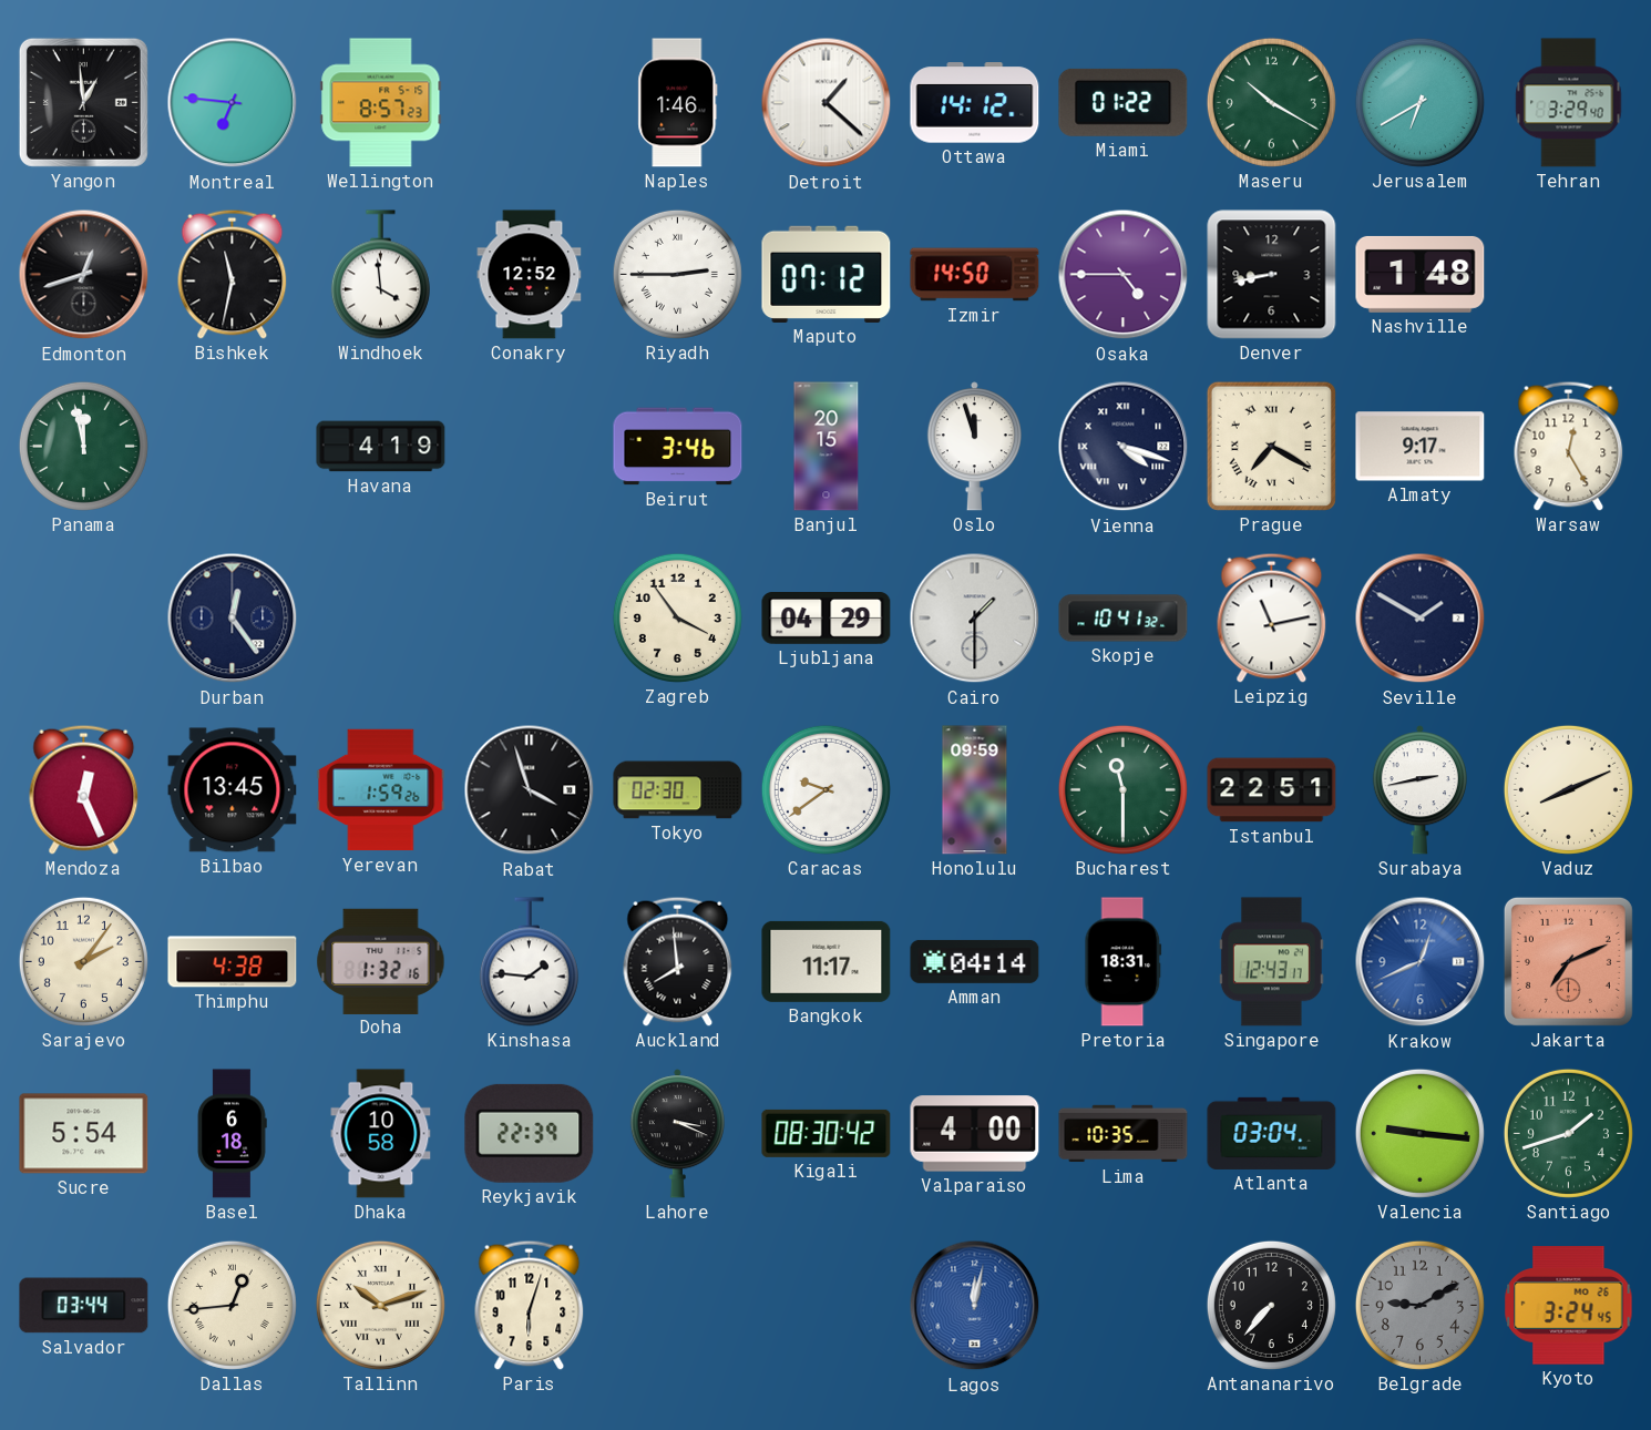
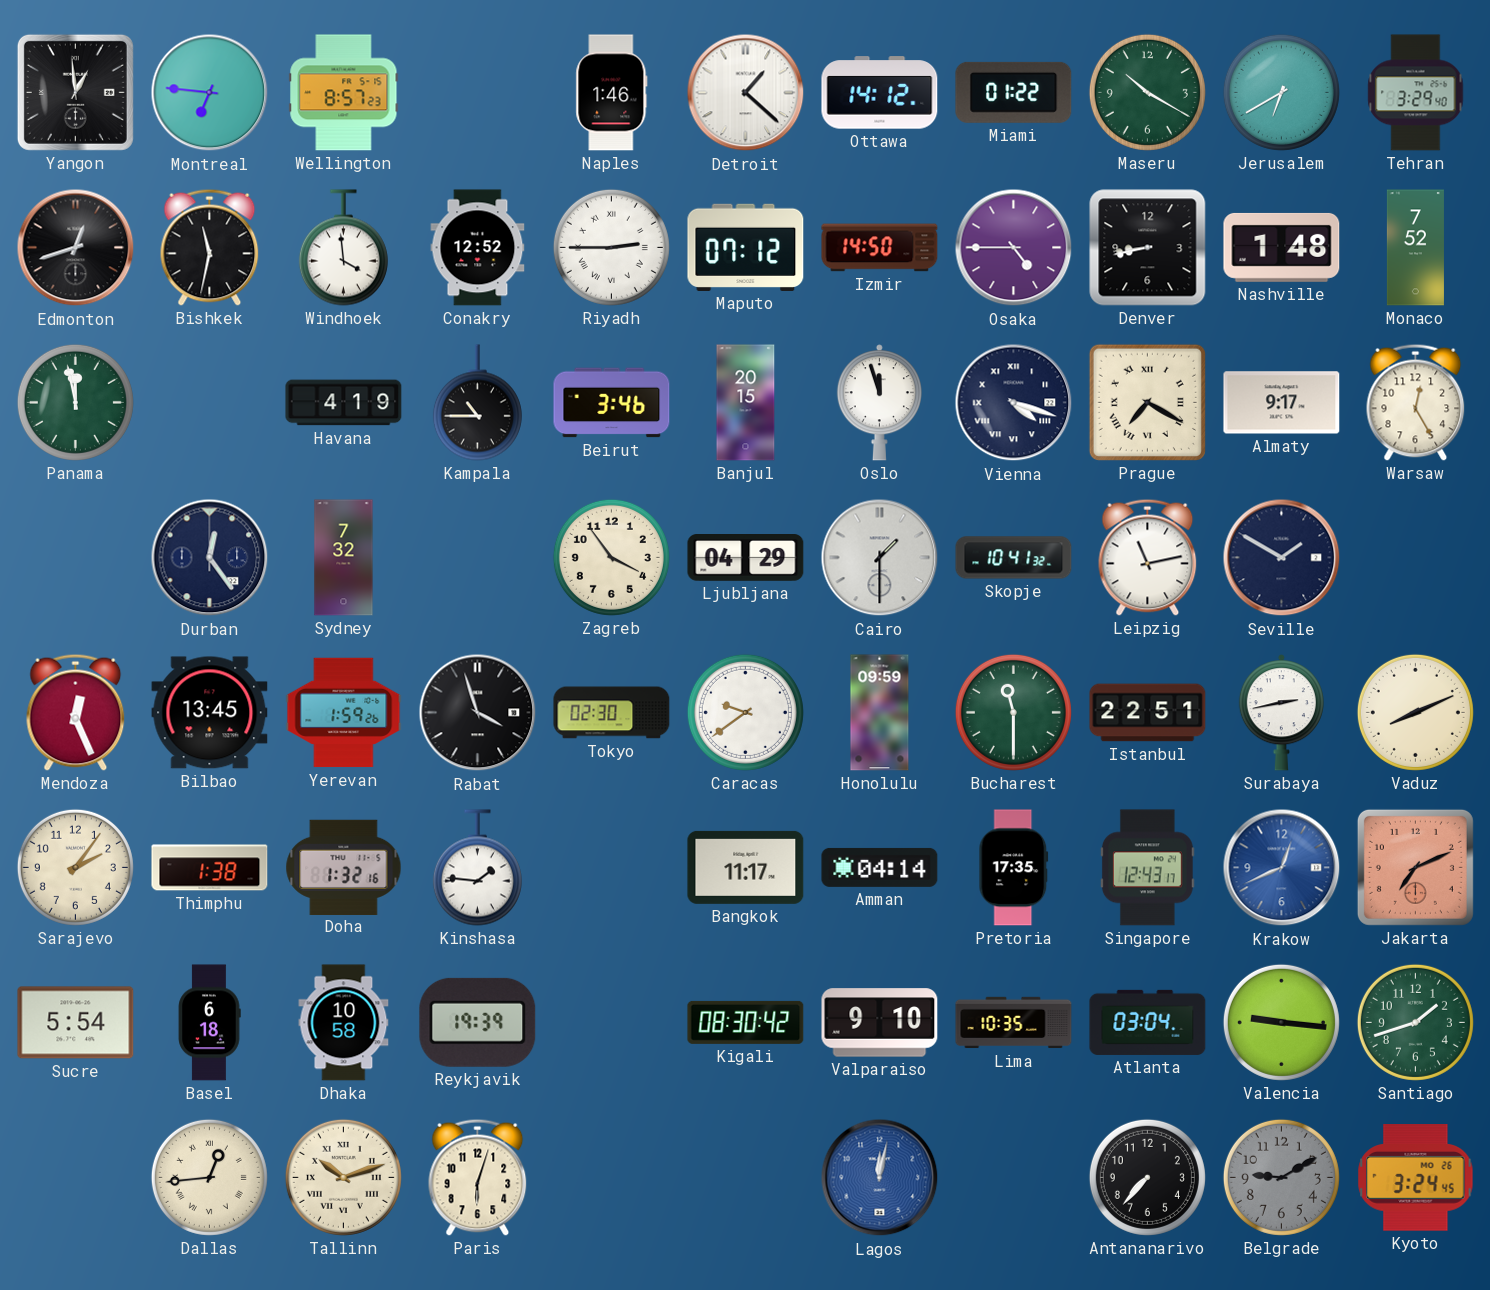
Monaco: none -> 7:52 (1415, 248)
Kampala: none -> 10:45 (477, 403)
Sydney: none -> 7:32 (344, 558)
Thimphu: 4:38 -> 1:38 (210, 868)
Auckland: 7:59 -> none (678, 961)
Pretoria: 18:31 -> 17:35 (1014, 868)
Reykjavik: 22:39 -> 19:39 (478, 1022)
Lahore: 3:19 -> none (677, 1134)
Valparaiso: 4:00 -> 9:10 (880, 1023)
Salvador: 03:44 -> none (84, 1306)
